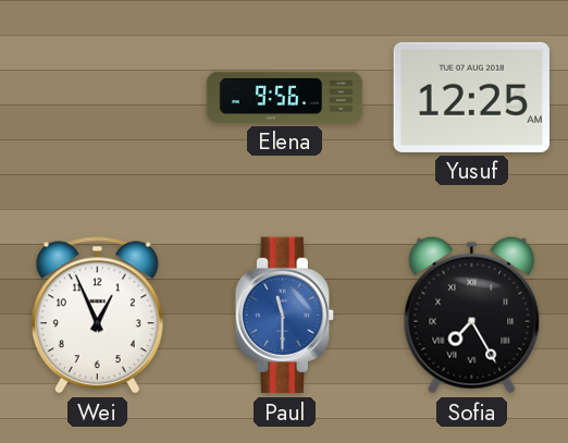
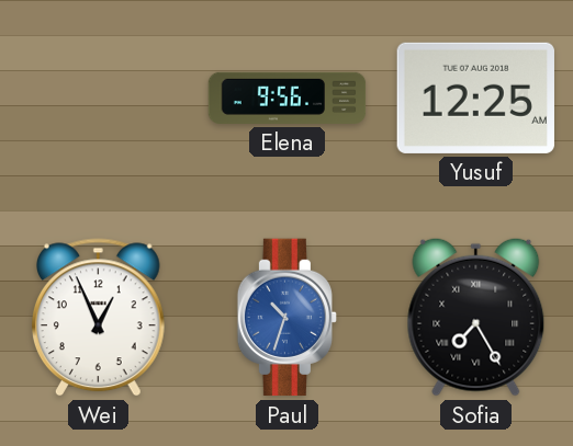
Paul: 11:30 -> 10:33 (286, 318)
